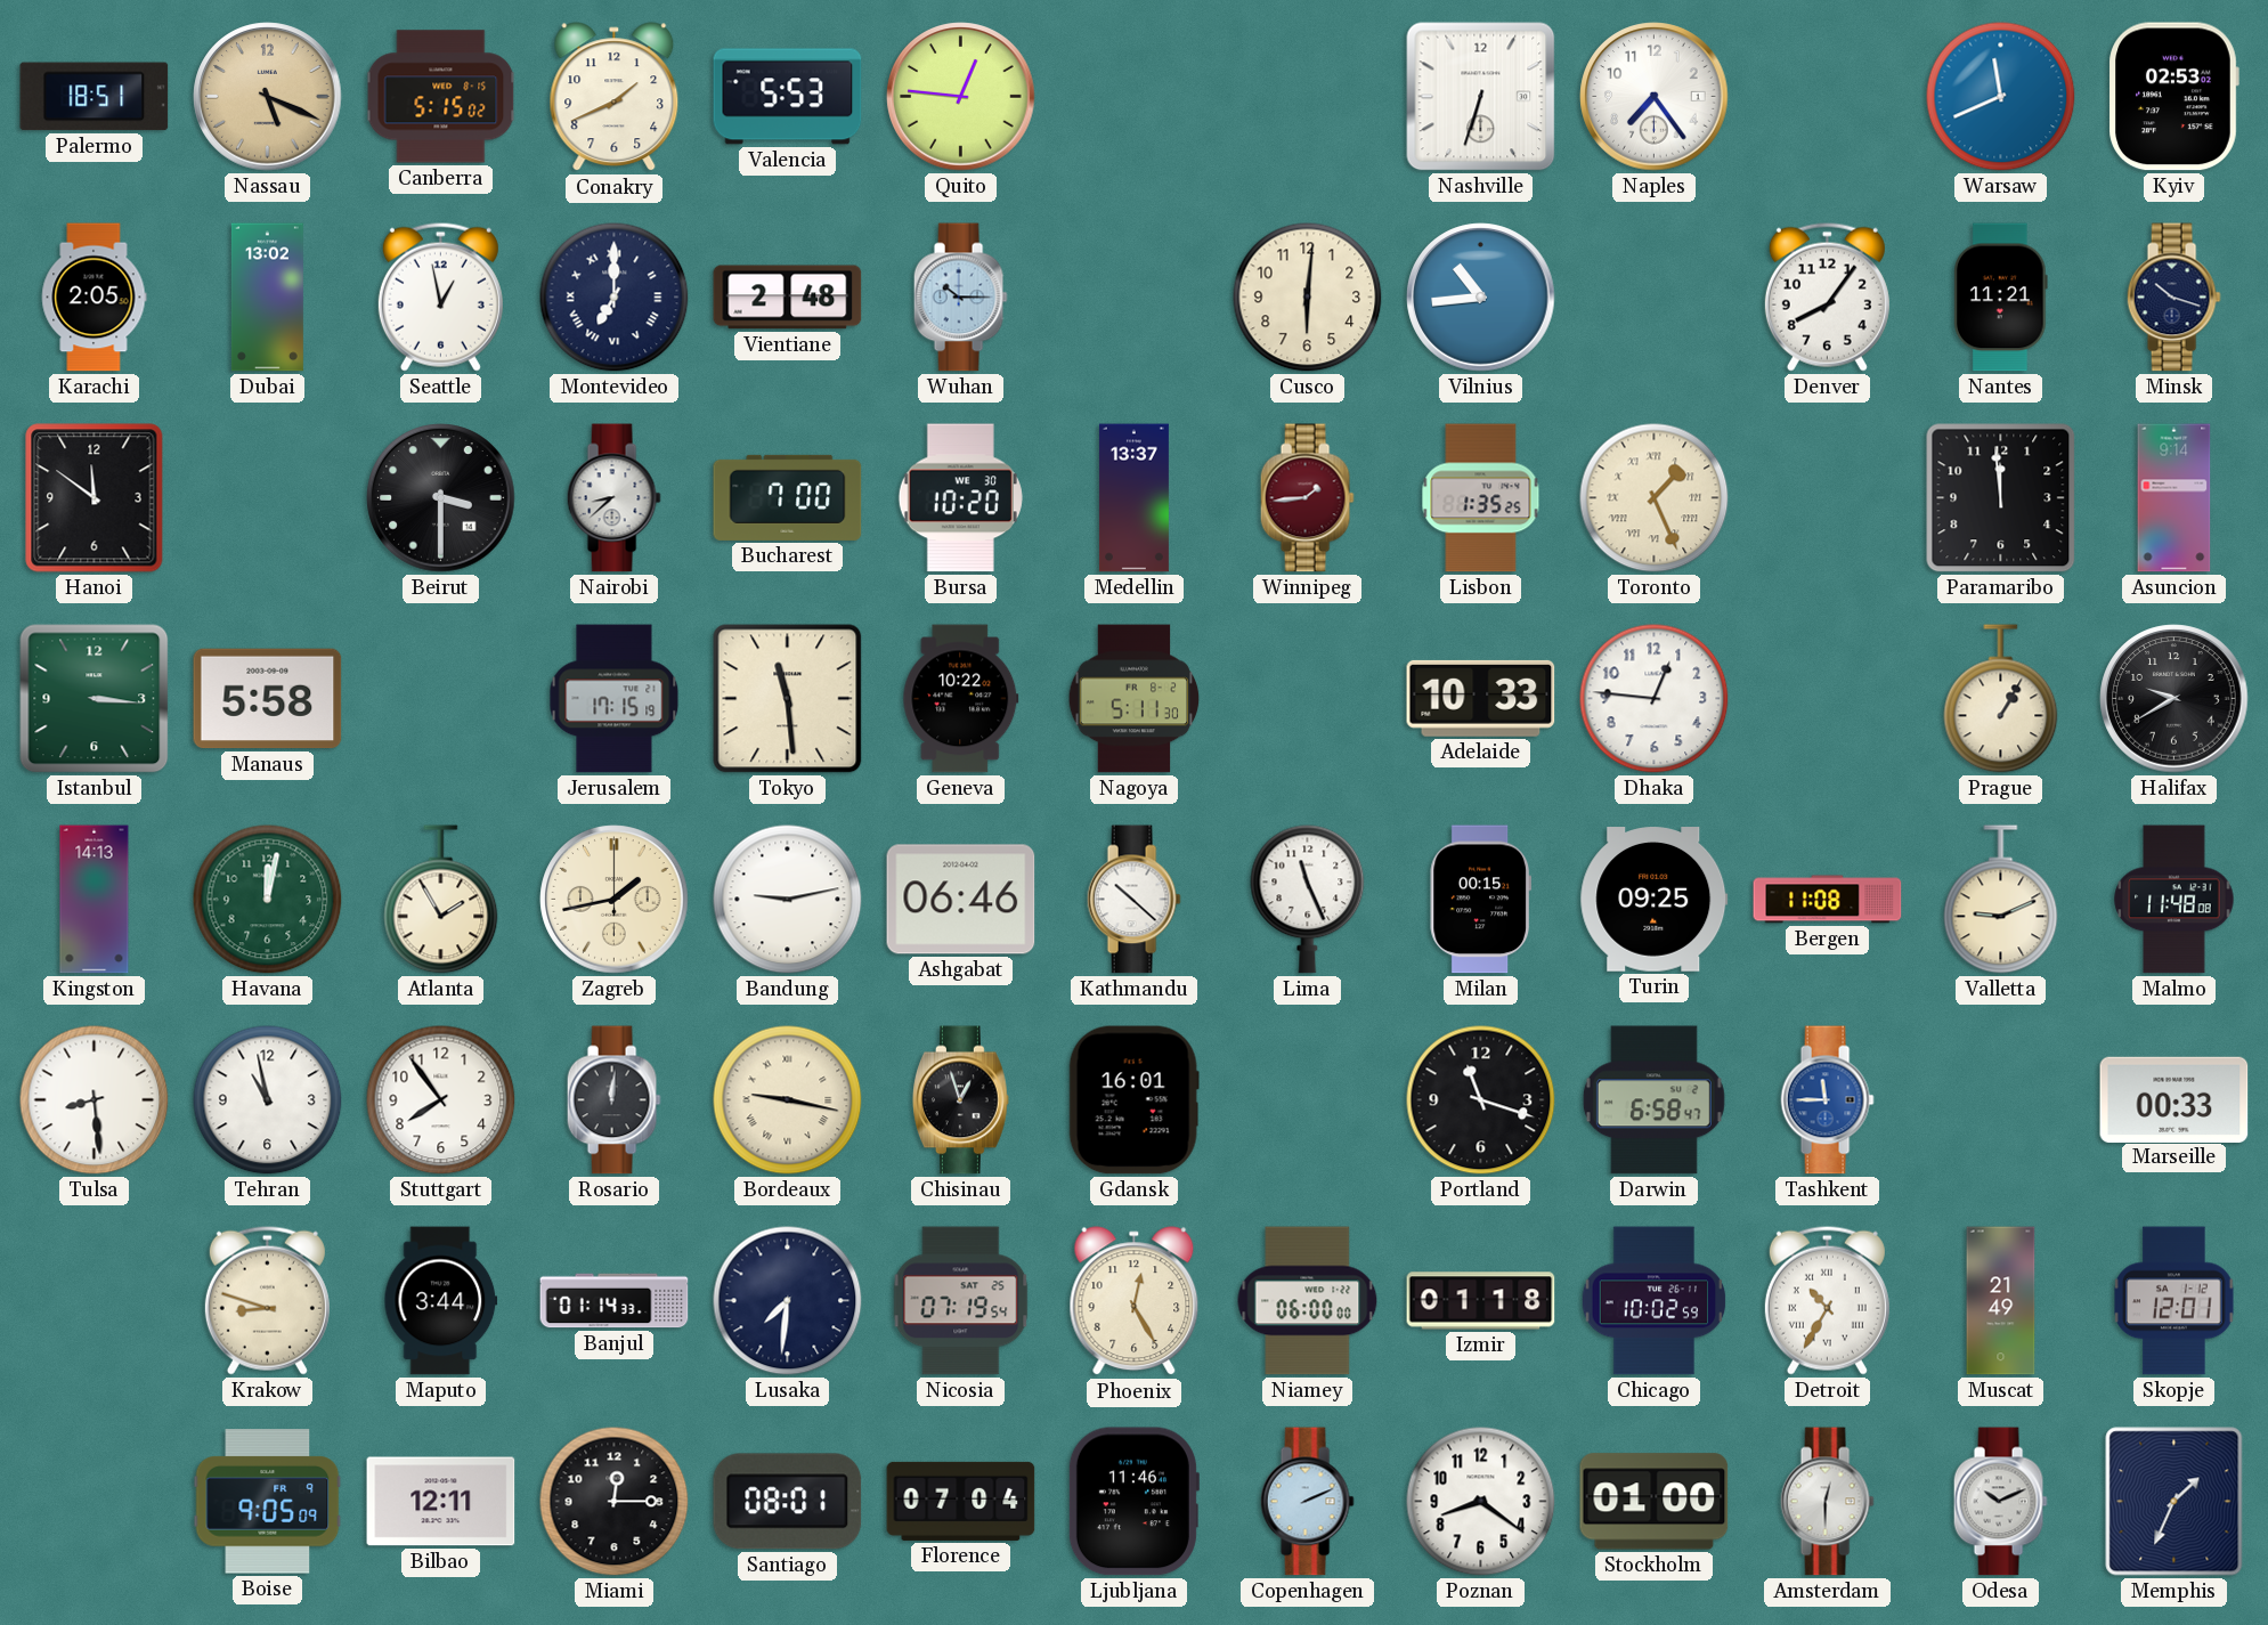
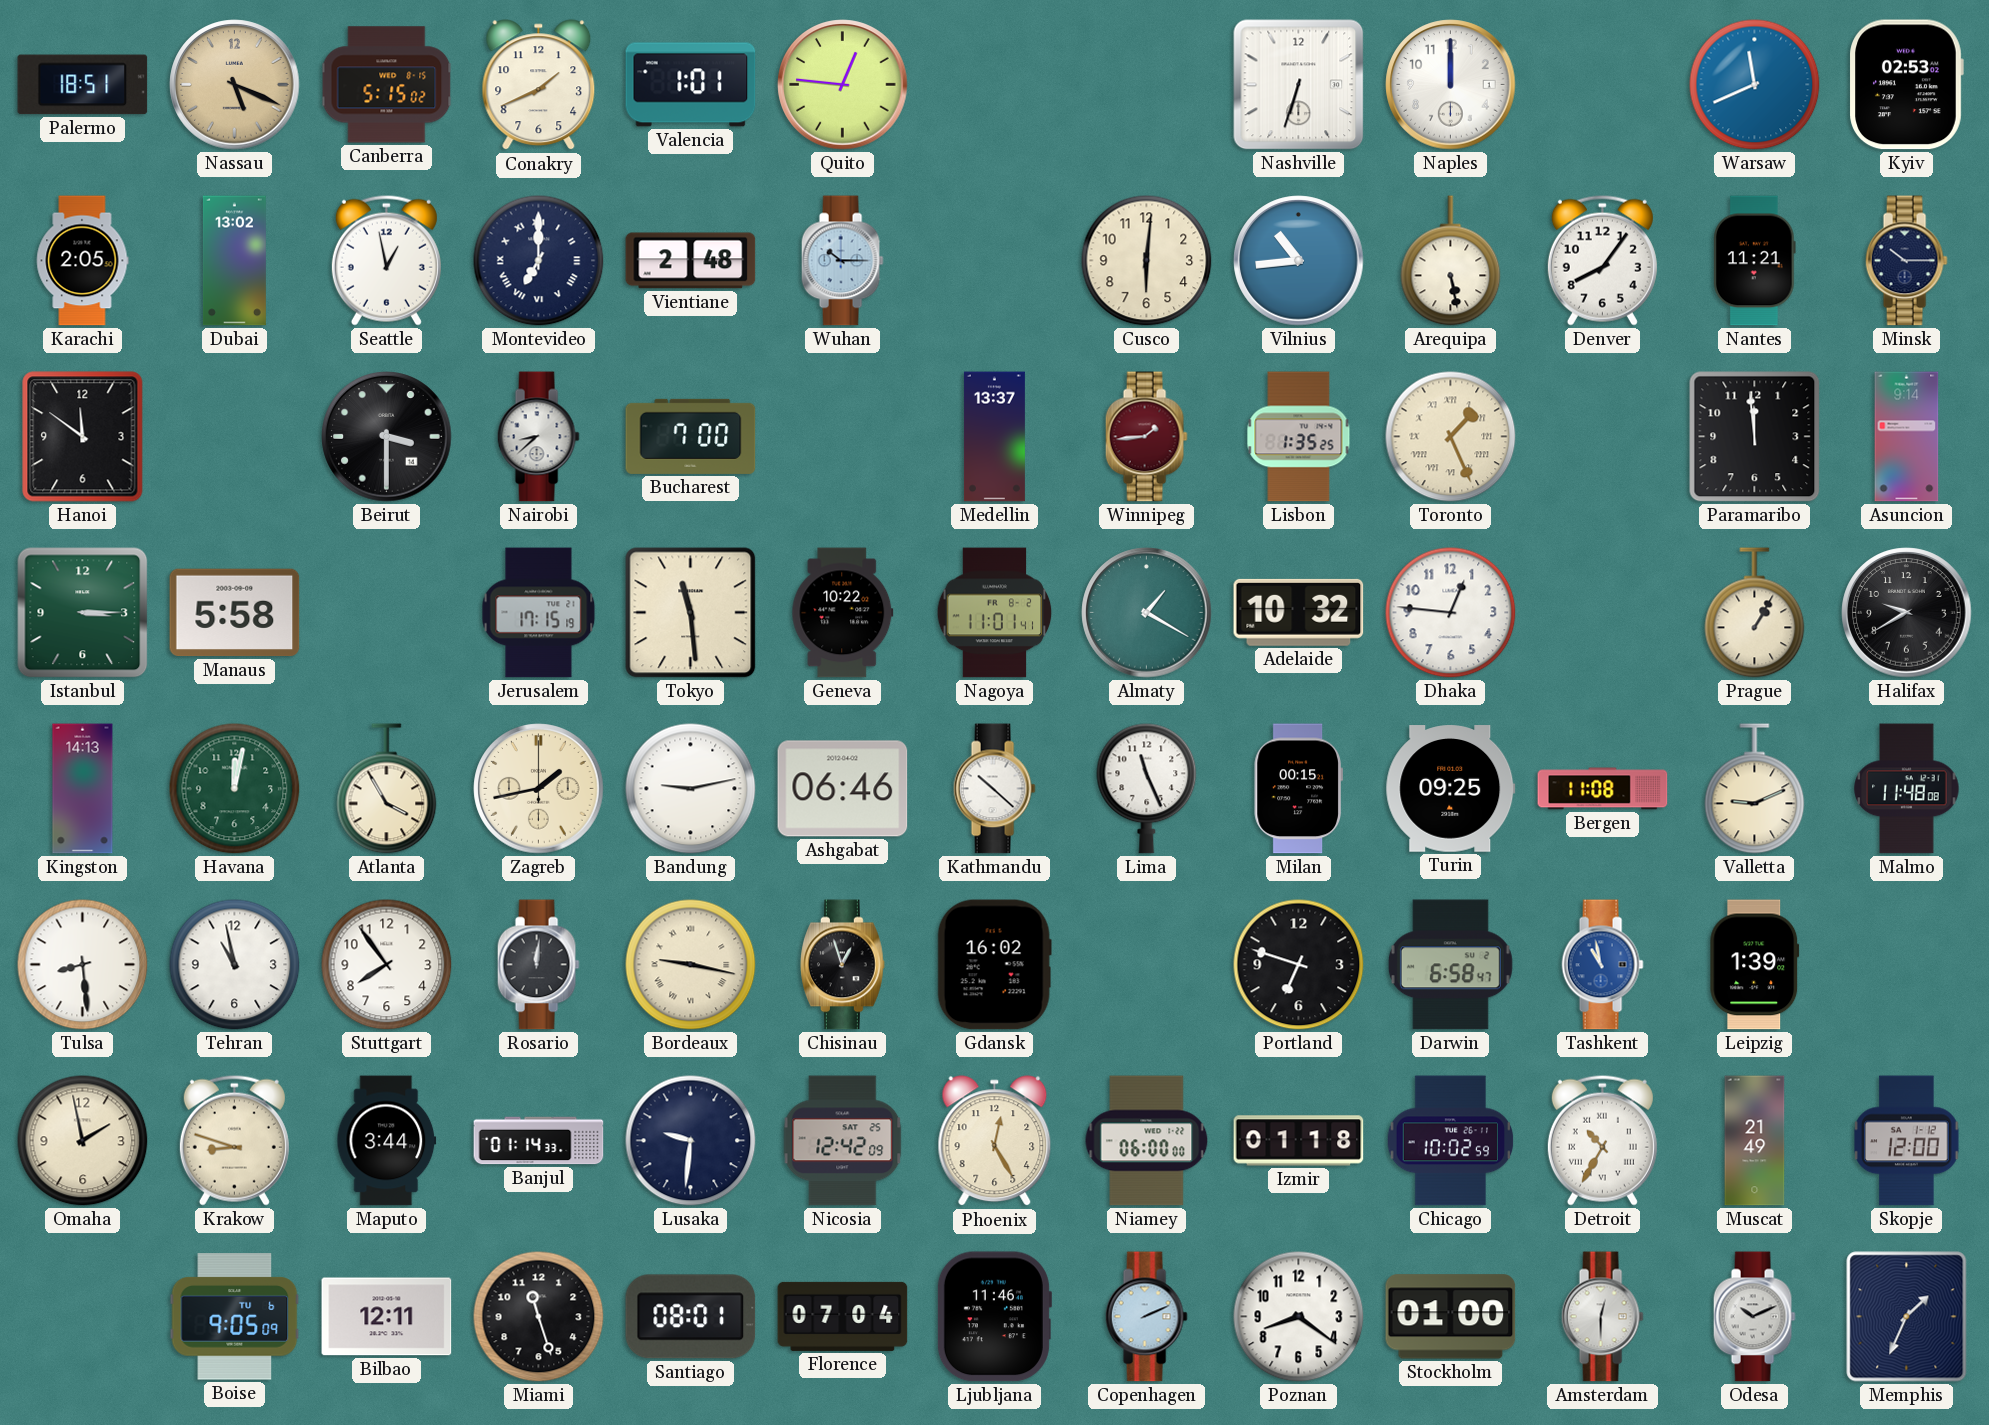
Valencia: 5:53 -> 1:01 (691, 85)
Naples: 7:24 -> 12:00 (1451, 85)
Arequipa: none -> 5:28 (1451, 261)
Minsk: 10:18 -> 10:15 (1906, 261)
Bursa: 10:20 -> none (960, 498)
Istanbul: 3:16 -> 3:15 (83, 613)
Nagoya: 5:11 -> 11:01 (995, 613)
Almaty: none -> 1:20 (1147, 613)
Adelaide: 10:33 -> 10:32 (1299, 612)
Atlanta: 1:55 -> 3:55 (387, 789)
Gdansk: 16:01 -> 16:02 (994, 965)
Portland: 11:18 -> 6:48 (1299, 965)
Tashkent: 11:45 -> 10:58 (1602, 965)
Leipzig: none -> 1:39 (1755, 965)
Marseille: 00:33 -> none (2174, 1099)
Omaha: none -> 1:58 (83, 1141)
Lusaka: 7:31 -> 9:31 (691, 1141)
Nicosia: 07:19 -> 12:42 (843, 1141)
Skopje: 12:01 -> 12:00 (1907, 1141)
Boise date: FR 9 -> TU 6 (235, 1317)
Miami: 12:15 -> 11:27 (539, 1317)
